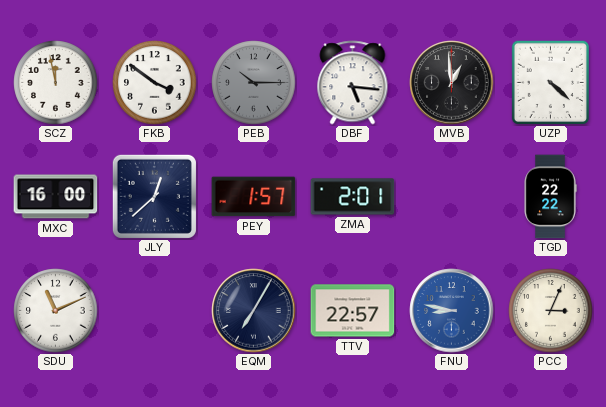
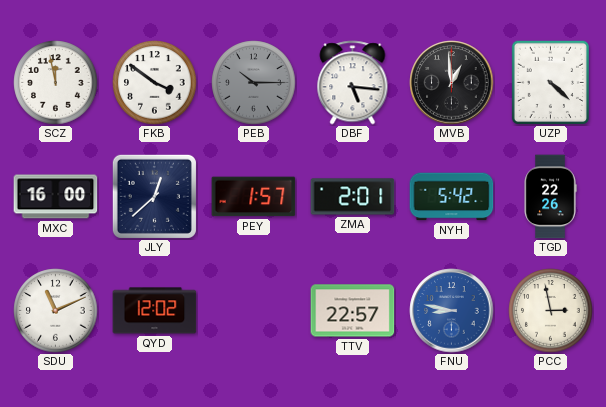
NYH: none -> 5:42 (452, 197)
TGD: 22:22 -> 22:26 (550, 197)
QYD: none -> 12:02 (155, 311)
EQM: 7:05 -> none (254, 311)
PCC: 3:04 -> 2:58 (551, 311)
